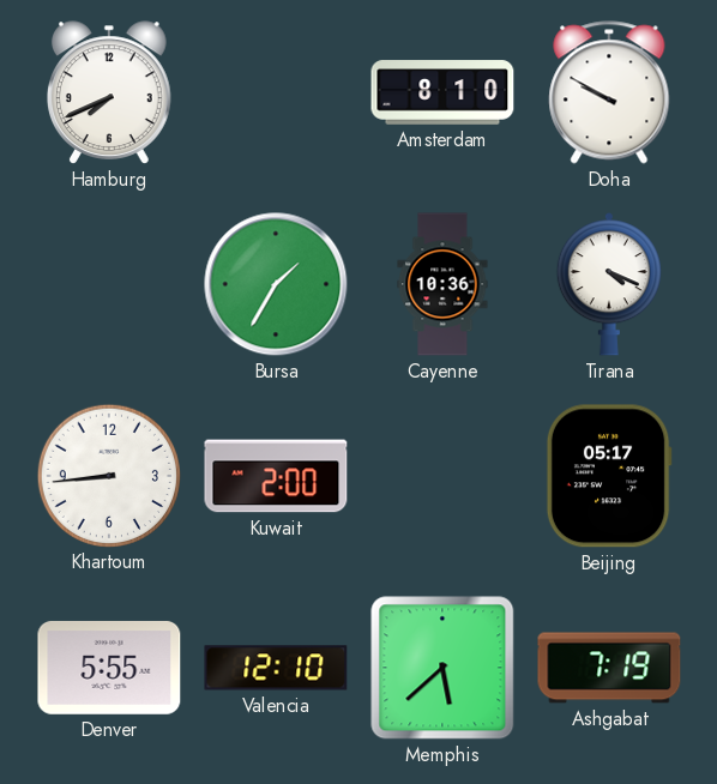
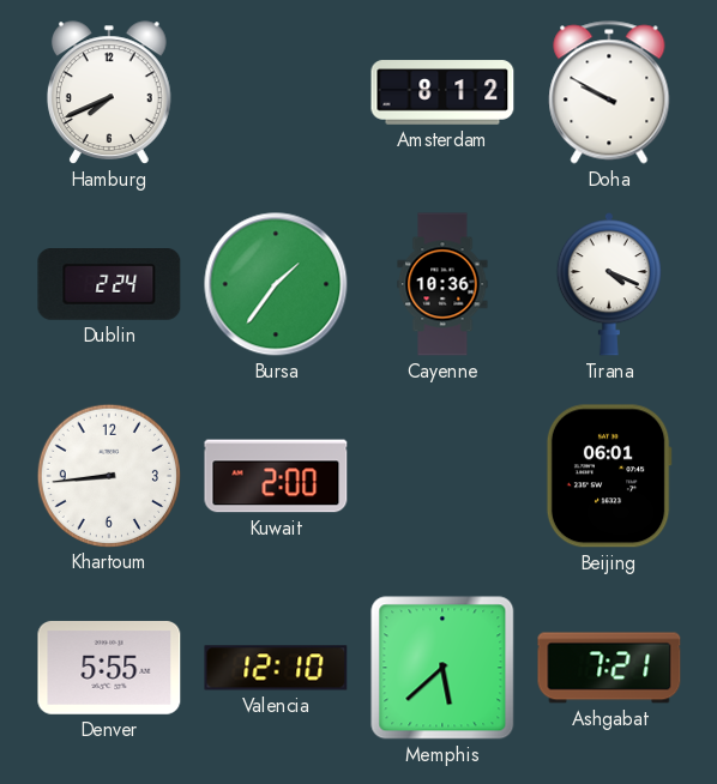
Amsterdam: 8:10 -> 8:12 (442, 92)
Dublin: none -> 2:24 (109, 285)
Bursa: 1:35 -> 1:36 (276, 284)
Beijing: 05:17 -> 06:01 (609, 476)
Ashgabat: 7:19 -> 7:21 (609, 668)
